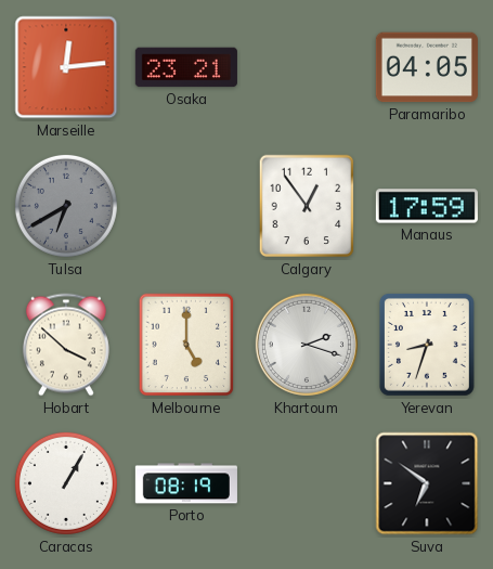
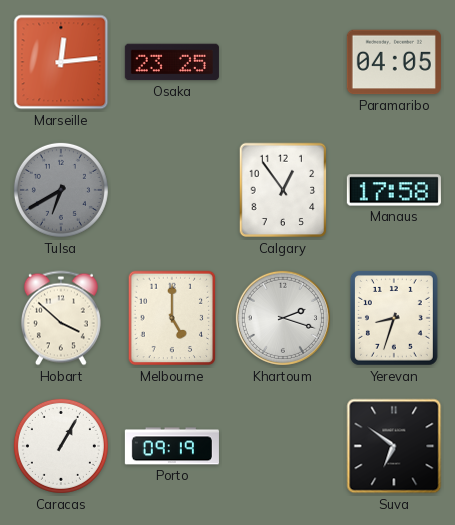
Osaka: 23:21 -> 23:25 (172, 62)
Manaus: 17:59 -> 17:58 (394, 190)
Porto: 08:19 -> 09:19 (172, 446)
